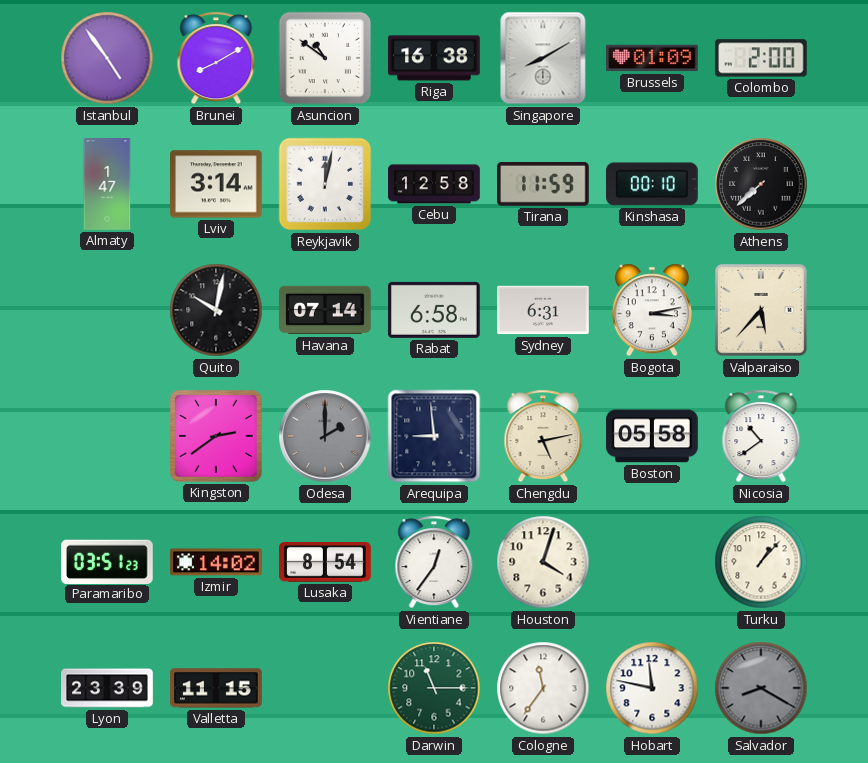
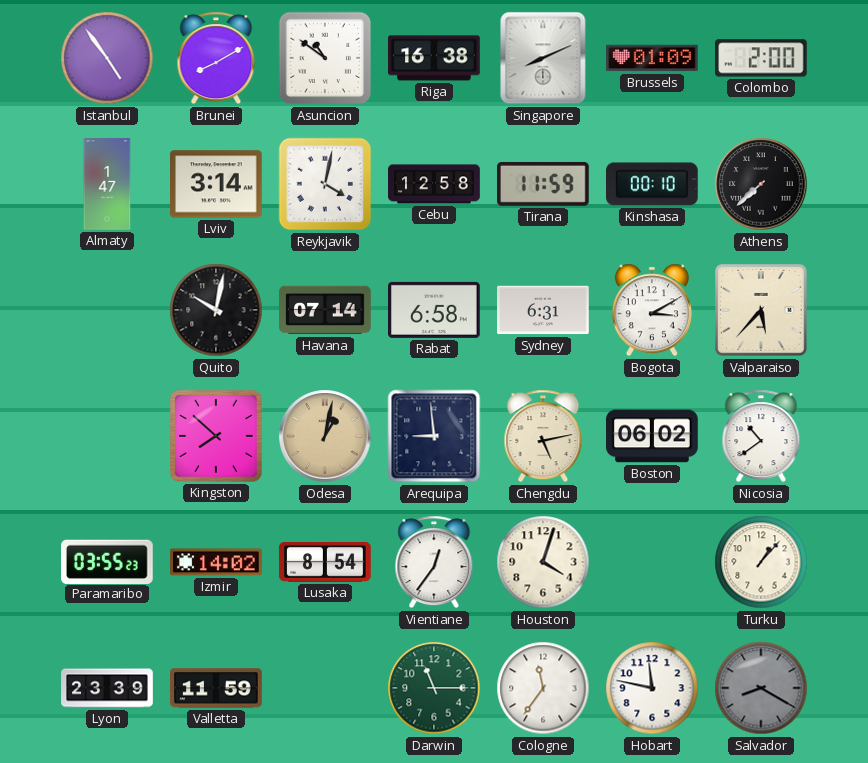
Singapore: 8:10 -> 8:11 (543, 58)
Reykjavik: 12:02 -> 4:02 (325, 184)
Bogota: 3:13 -> 3:10 (652, 310)
Kingston: 2:39 -> 7:52 (217, 437)
Odesa: 2:00 -> 1:02 (325, 436)
Odesa dial: grey -> champagne (325, 436)
Boston: 05:58 -> 06:02 (652, 436)
Paramaribo: 03:51 -> 03:55 (108, 561)
Valletta: 11:15 -> 11:59 (216, 688)
